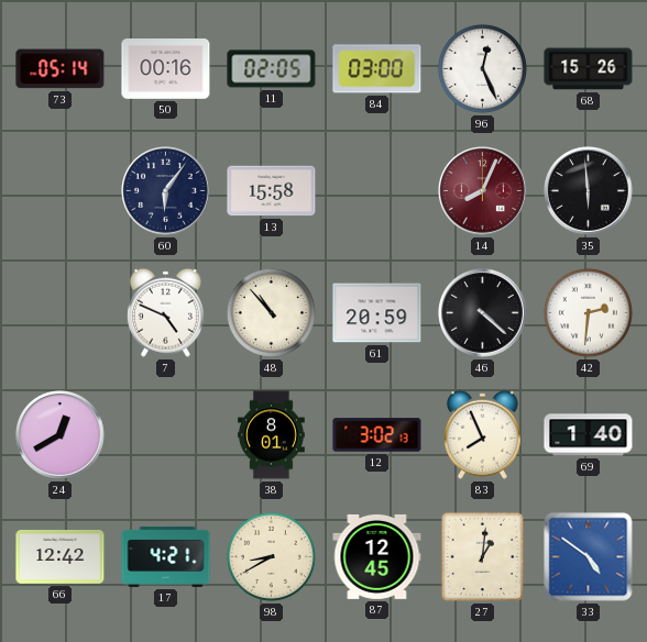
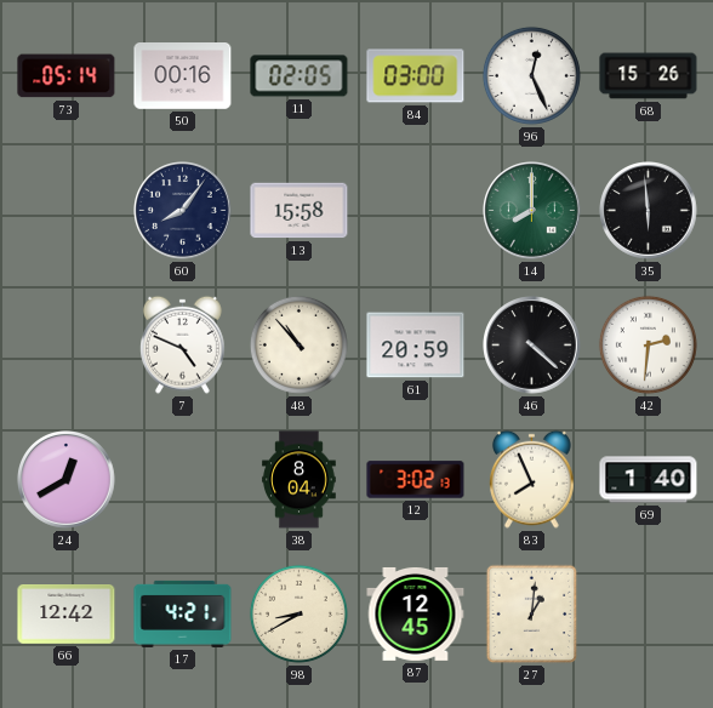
60: 6:06 -> 8:06 (183, 211)
14: 8:04 -> 8:00 (532, 211)
14 dial: burgundy -> green (532, 211)
38: 8:01 -> 8:04 (300, 480)
33: 4:51 -> none (589, 557)
